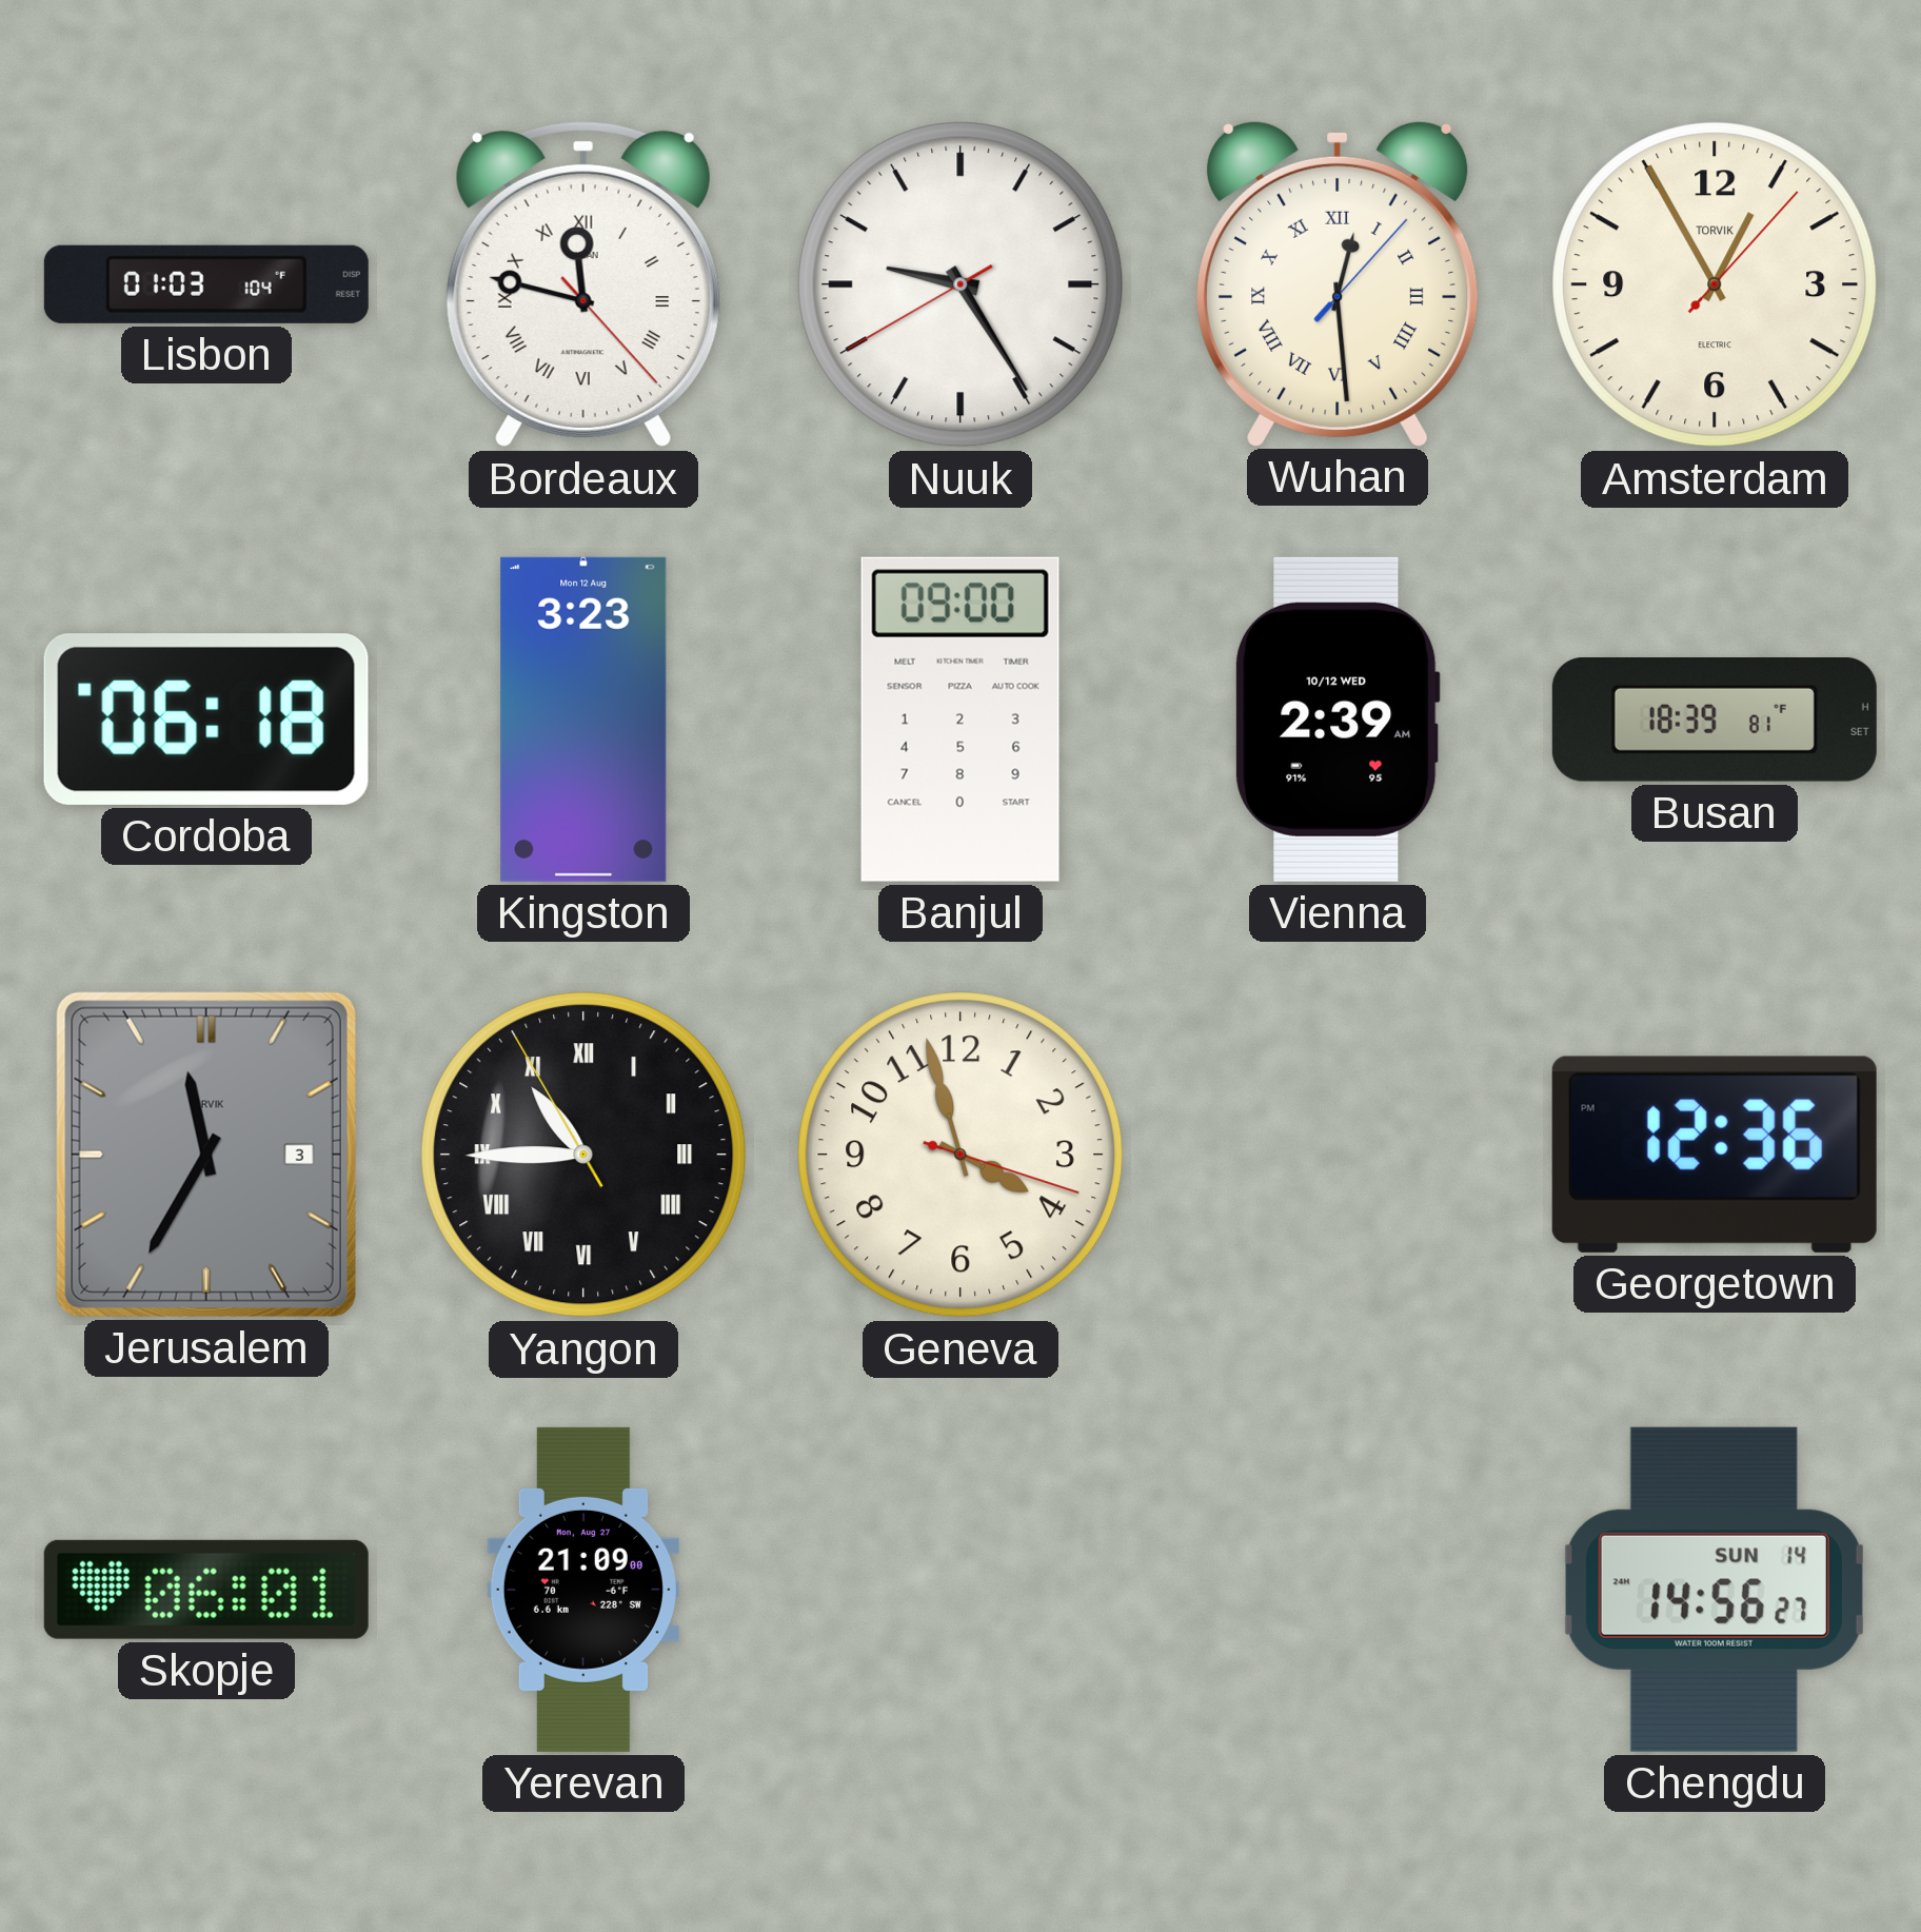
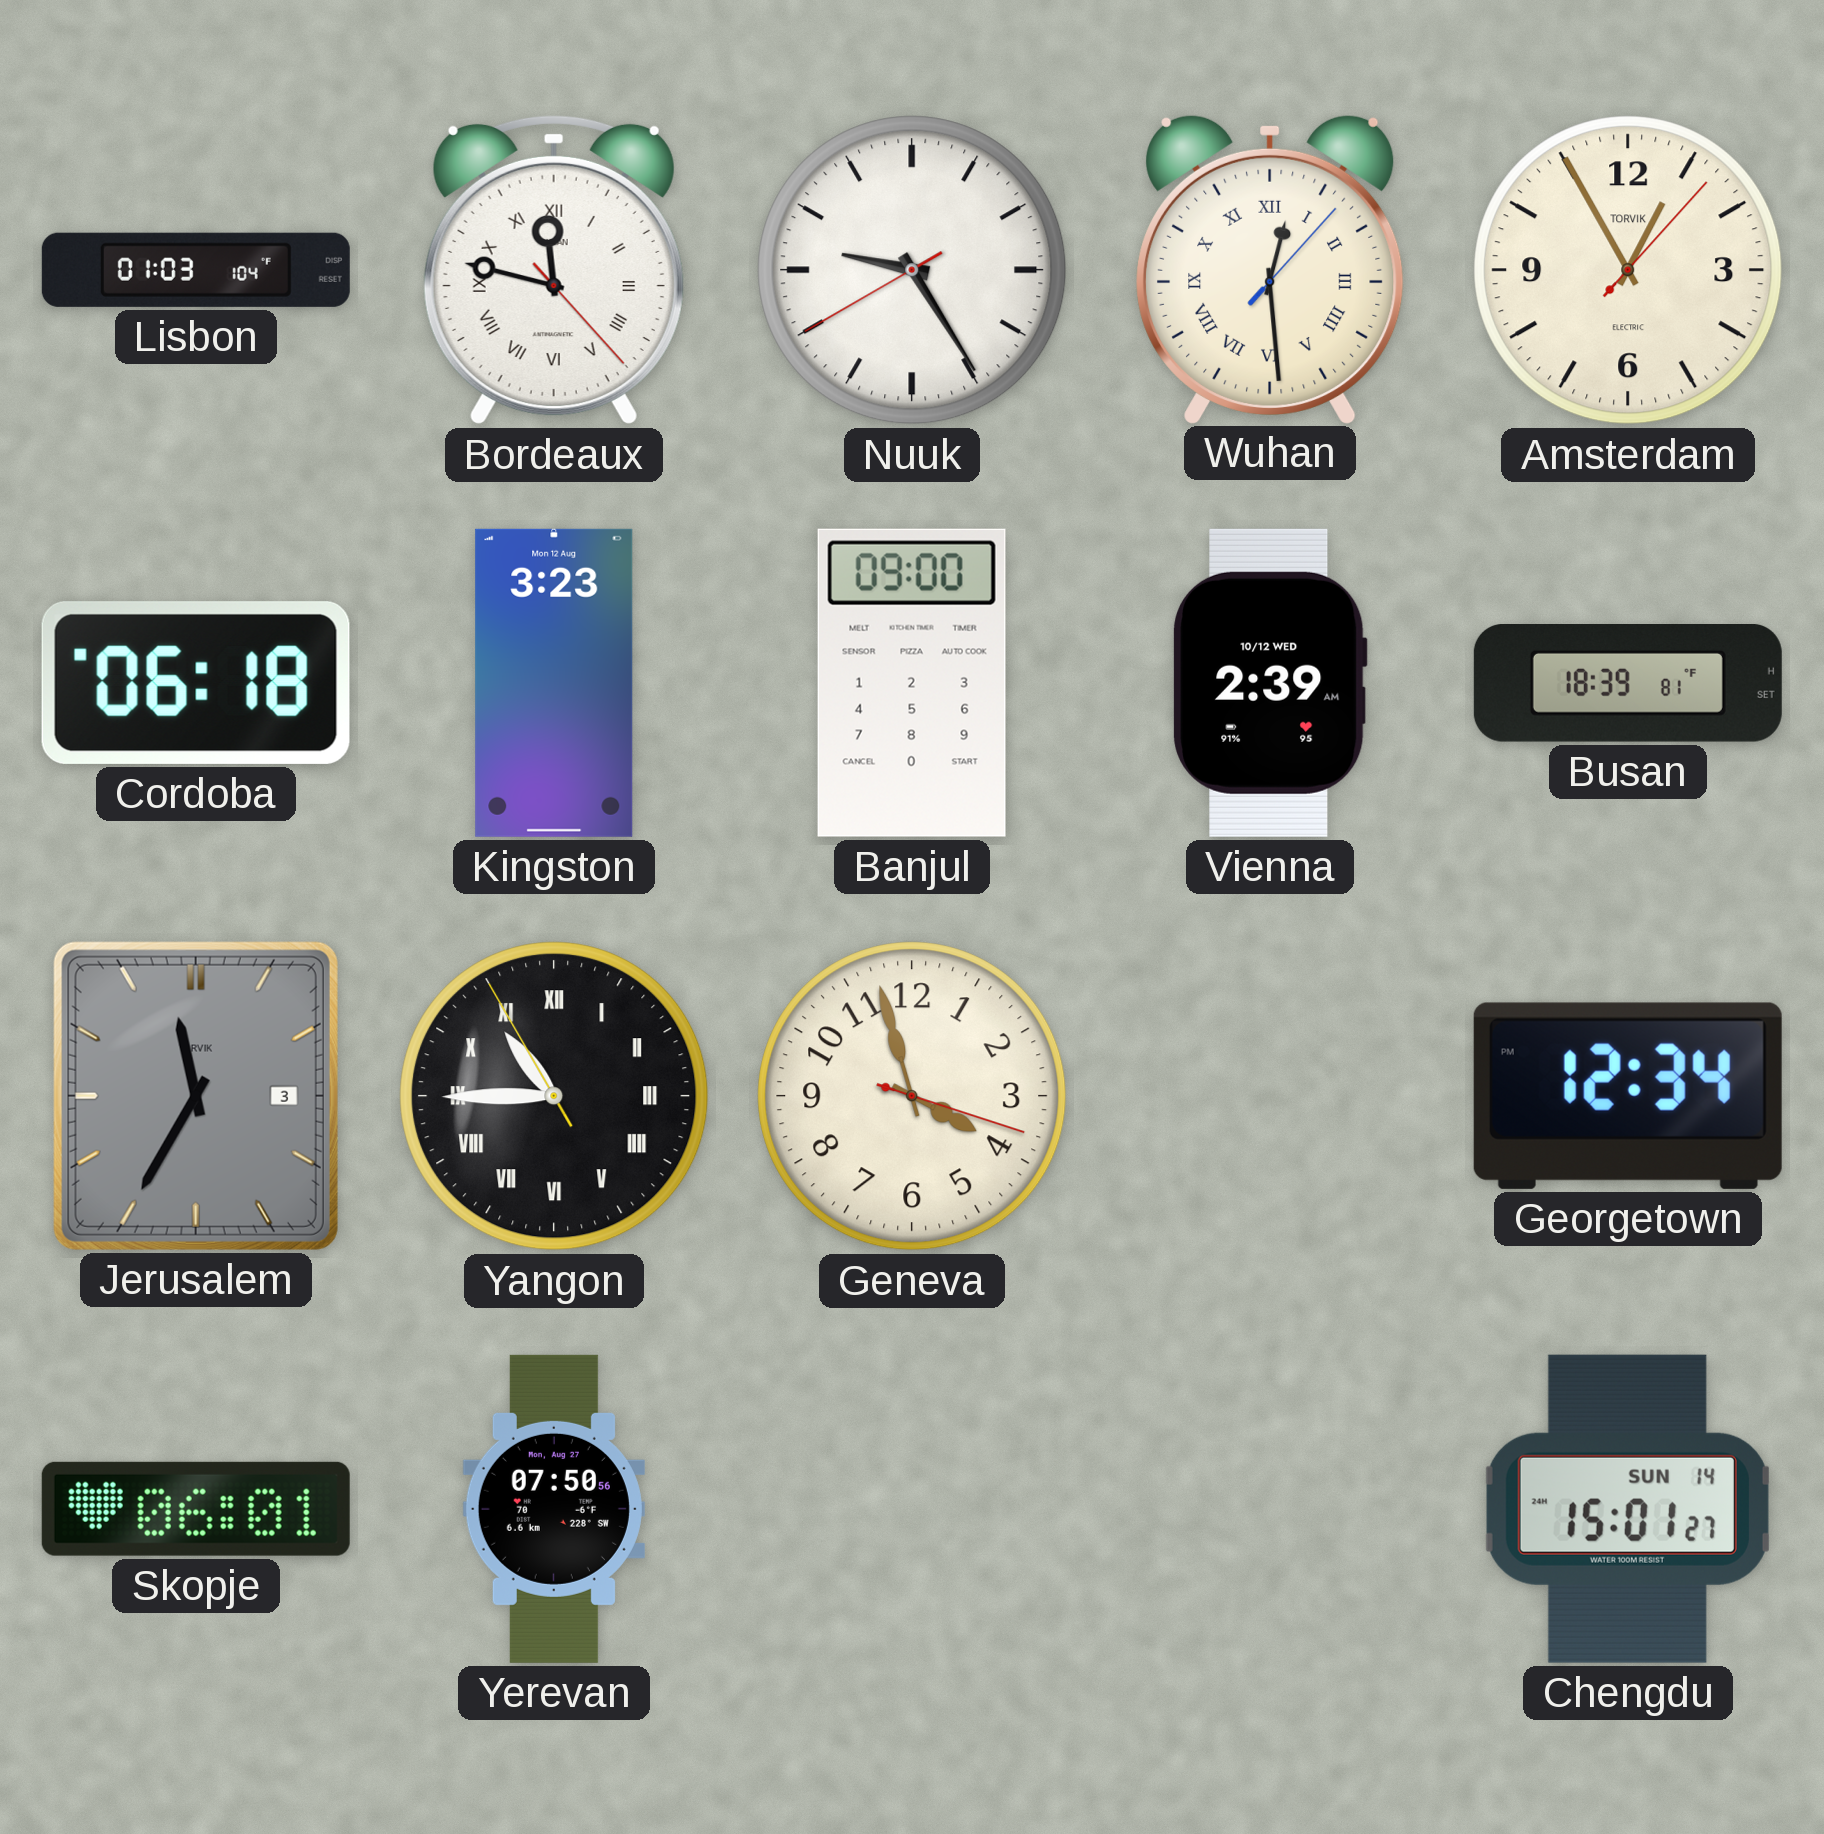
Georgetown: 12:36 -> 12:34 (1628, 1096)
Yerevan: 21:09 -> 07:50 (554, 1509)
Chengdu: 14:56 -> 15:01 (1628, 1509)
